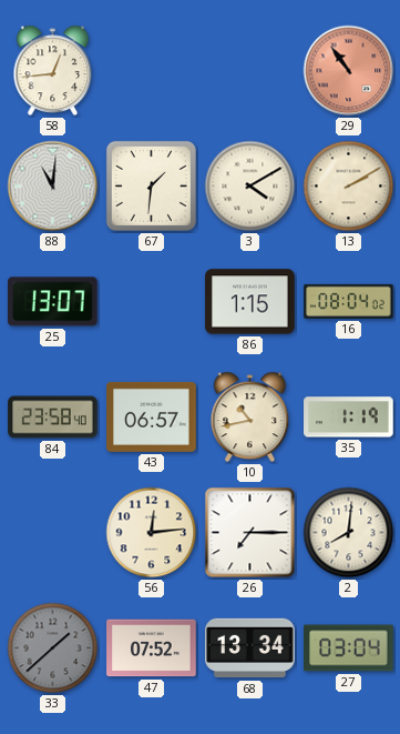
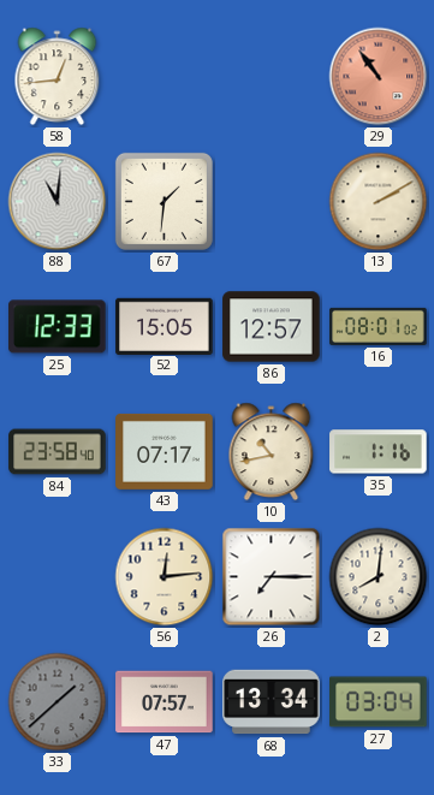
3: 4:10 -> none (250, 187)
25: 13:07 -> 12:33 (58, 327)
52: none -> 15:05 (165, 326)
86: 1:15 -> 12:57 (272, 327)
16: 08:04 -> 08:01 (379, 326)
43: 06:57 -> 07:17 (165, 451)
35: 1:19 -> 1:16 (379, 452)
47: 07:52 -> 07:57 (165, 702)
